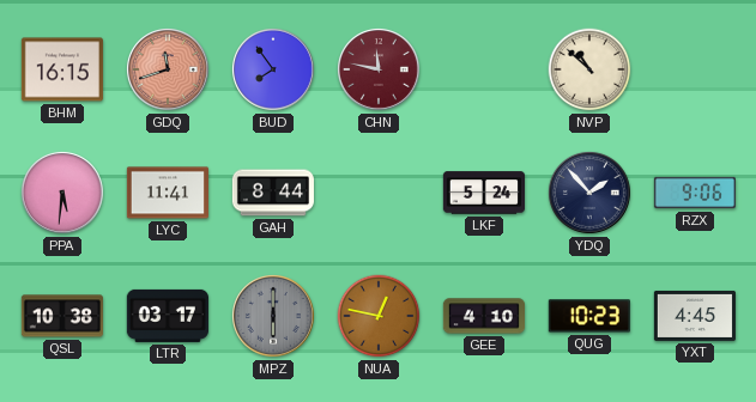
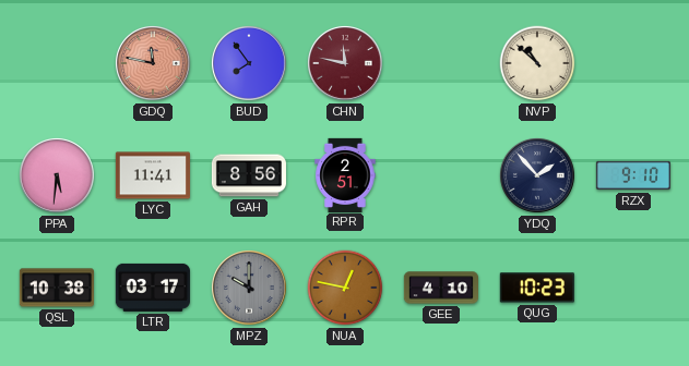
BHM: 16:15 -> none (62, 69)
GDQ: 11:42 -> 11:47 (153, 63)
GAH: 8:44 -> 8:56 (249, 175)
RPR: none -> 2:51 (345, 174)
LKF: 5:24 -> none (483, 193)
RZX: 9:06 -> 9:10 (632, 175)
MPZ: 6:00 -> 10:00 (249, 288)
YXT: 4:45 -> none (694, 316)
